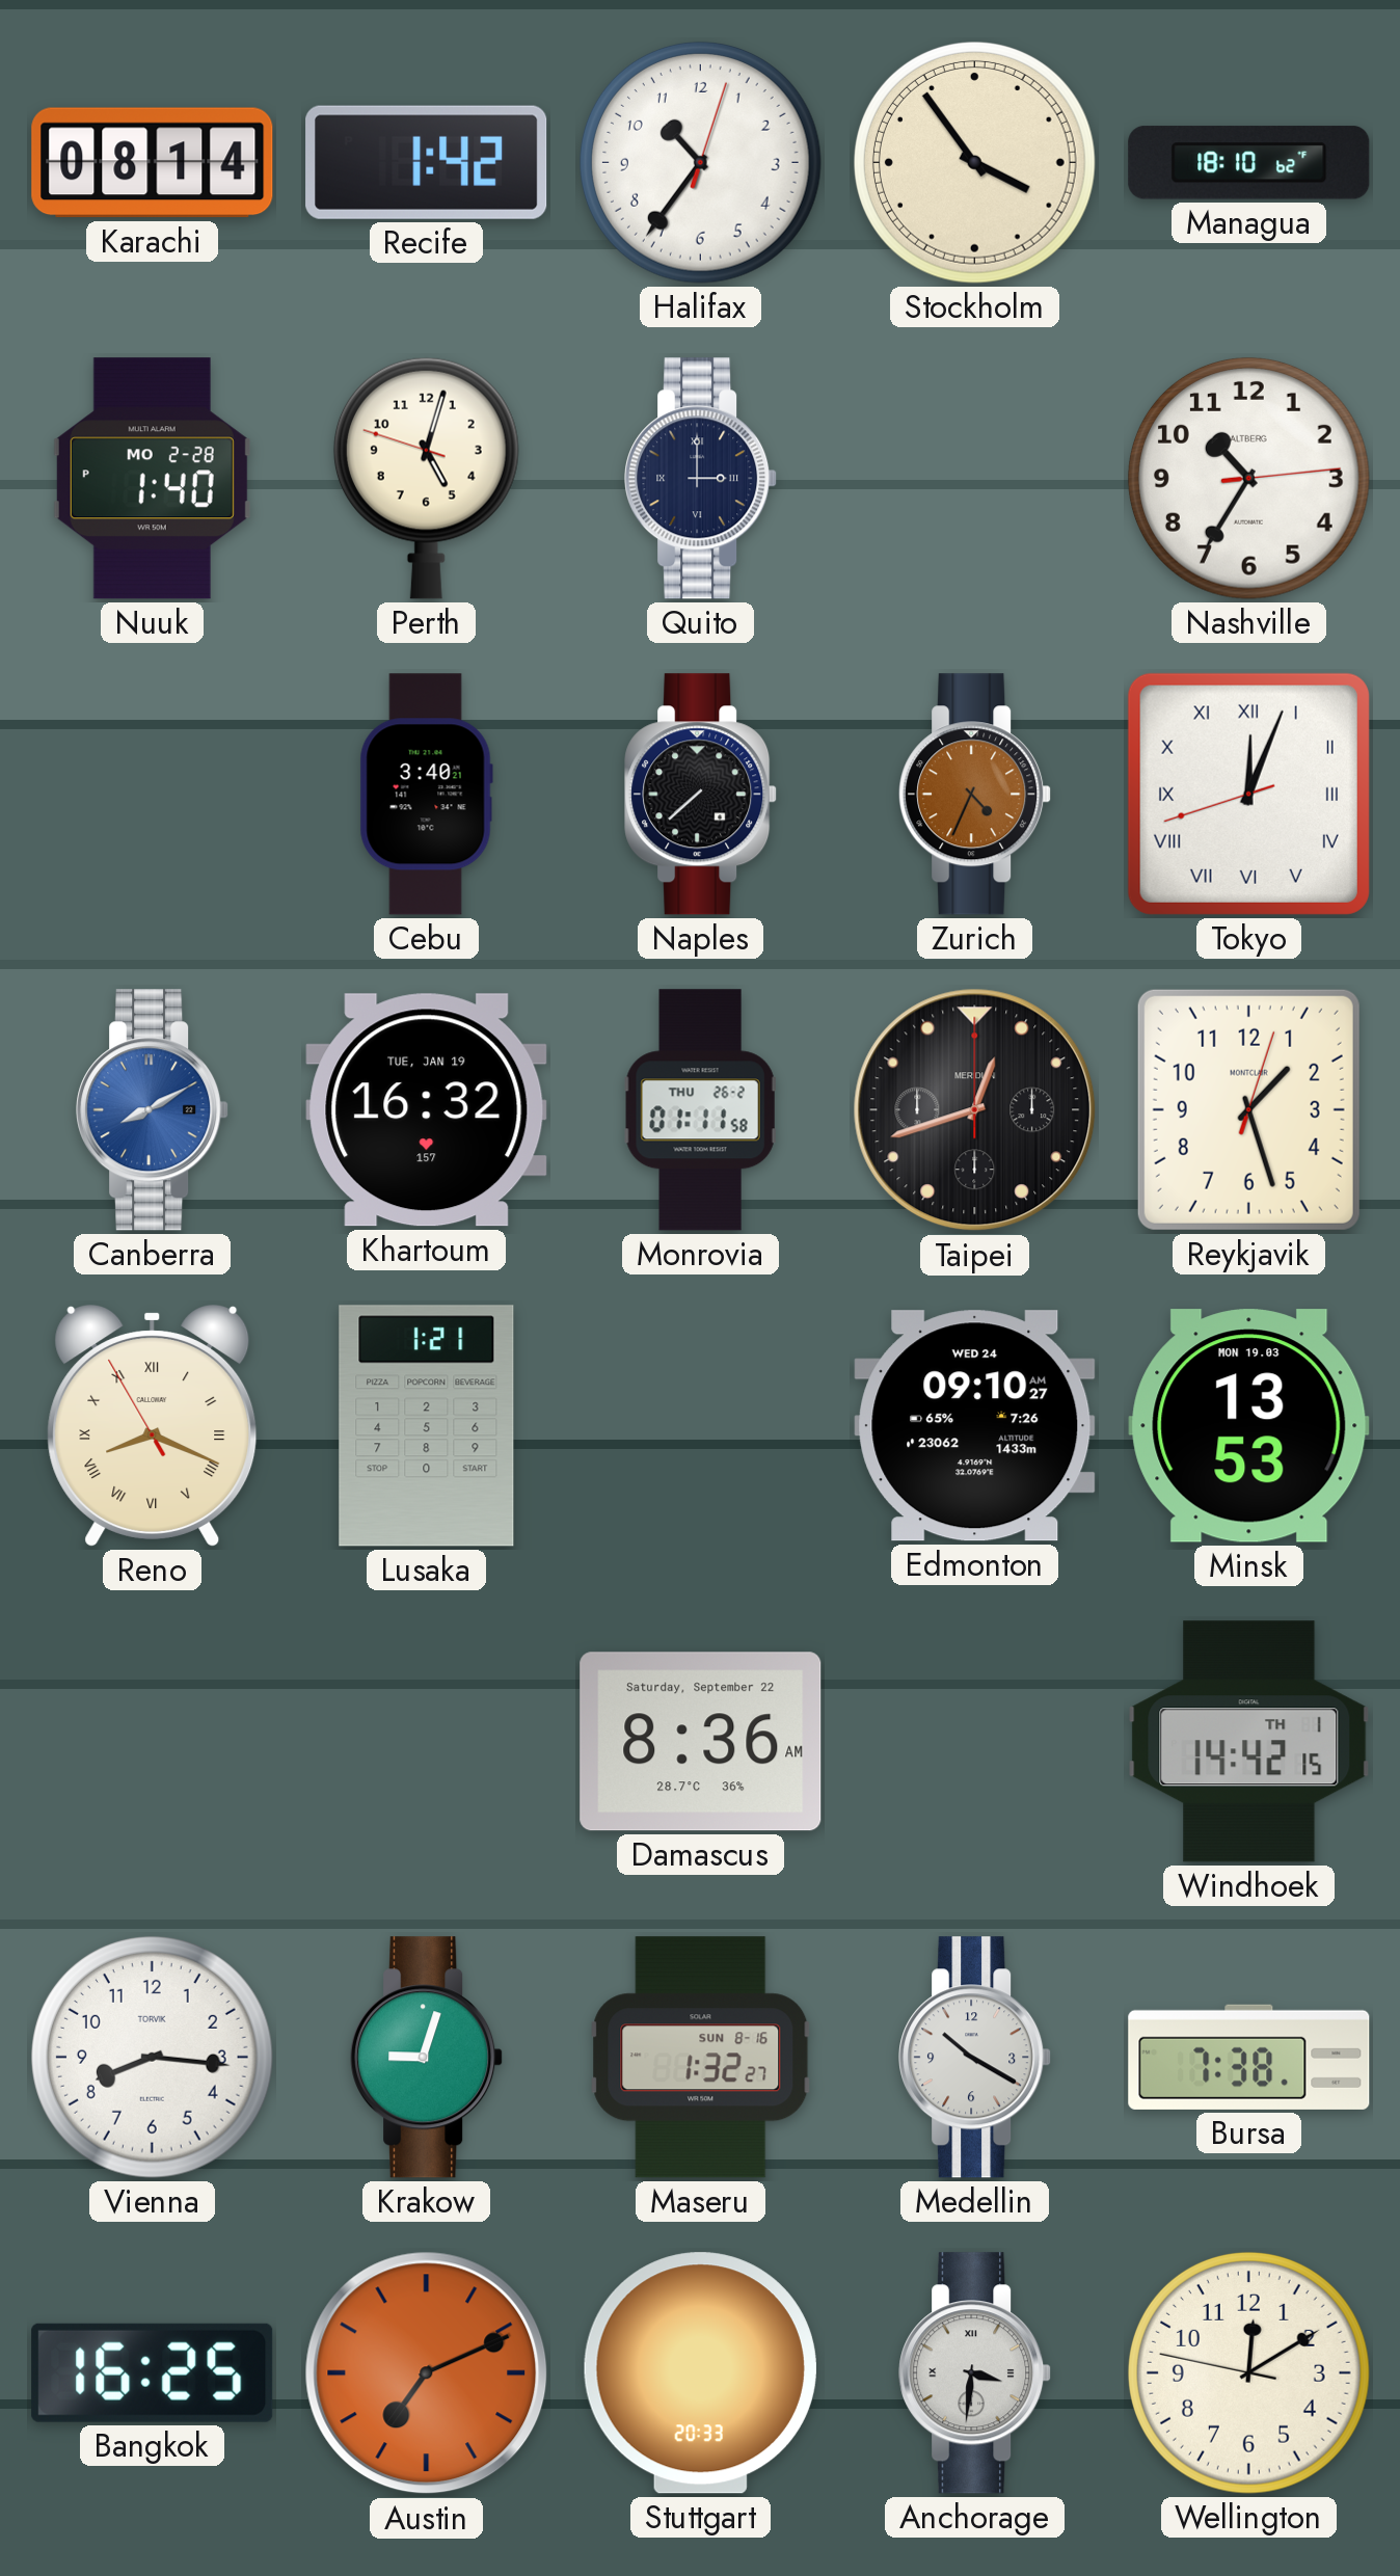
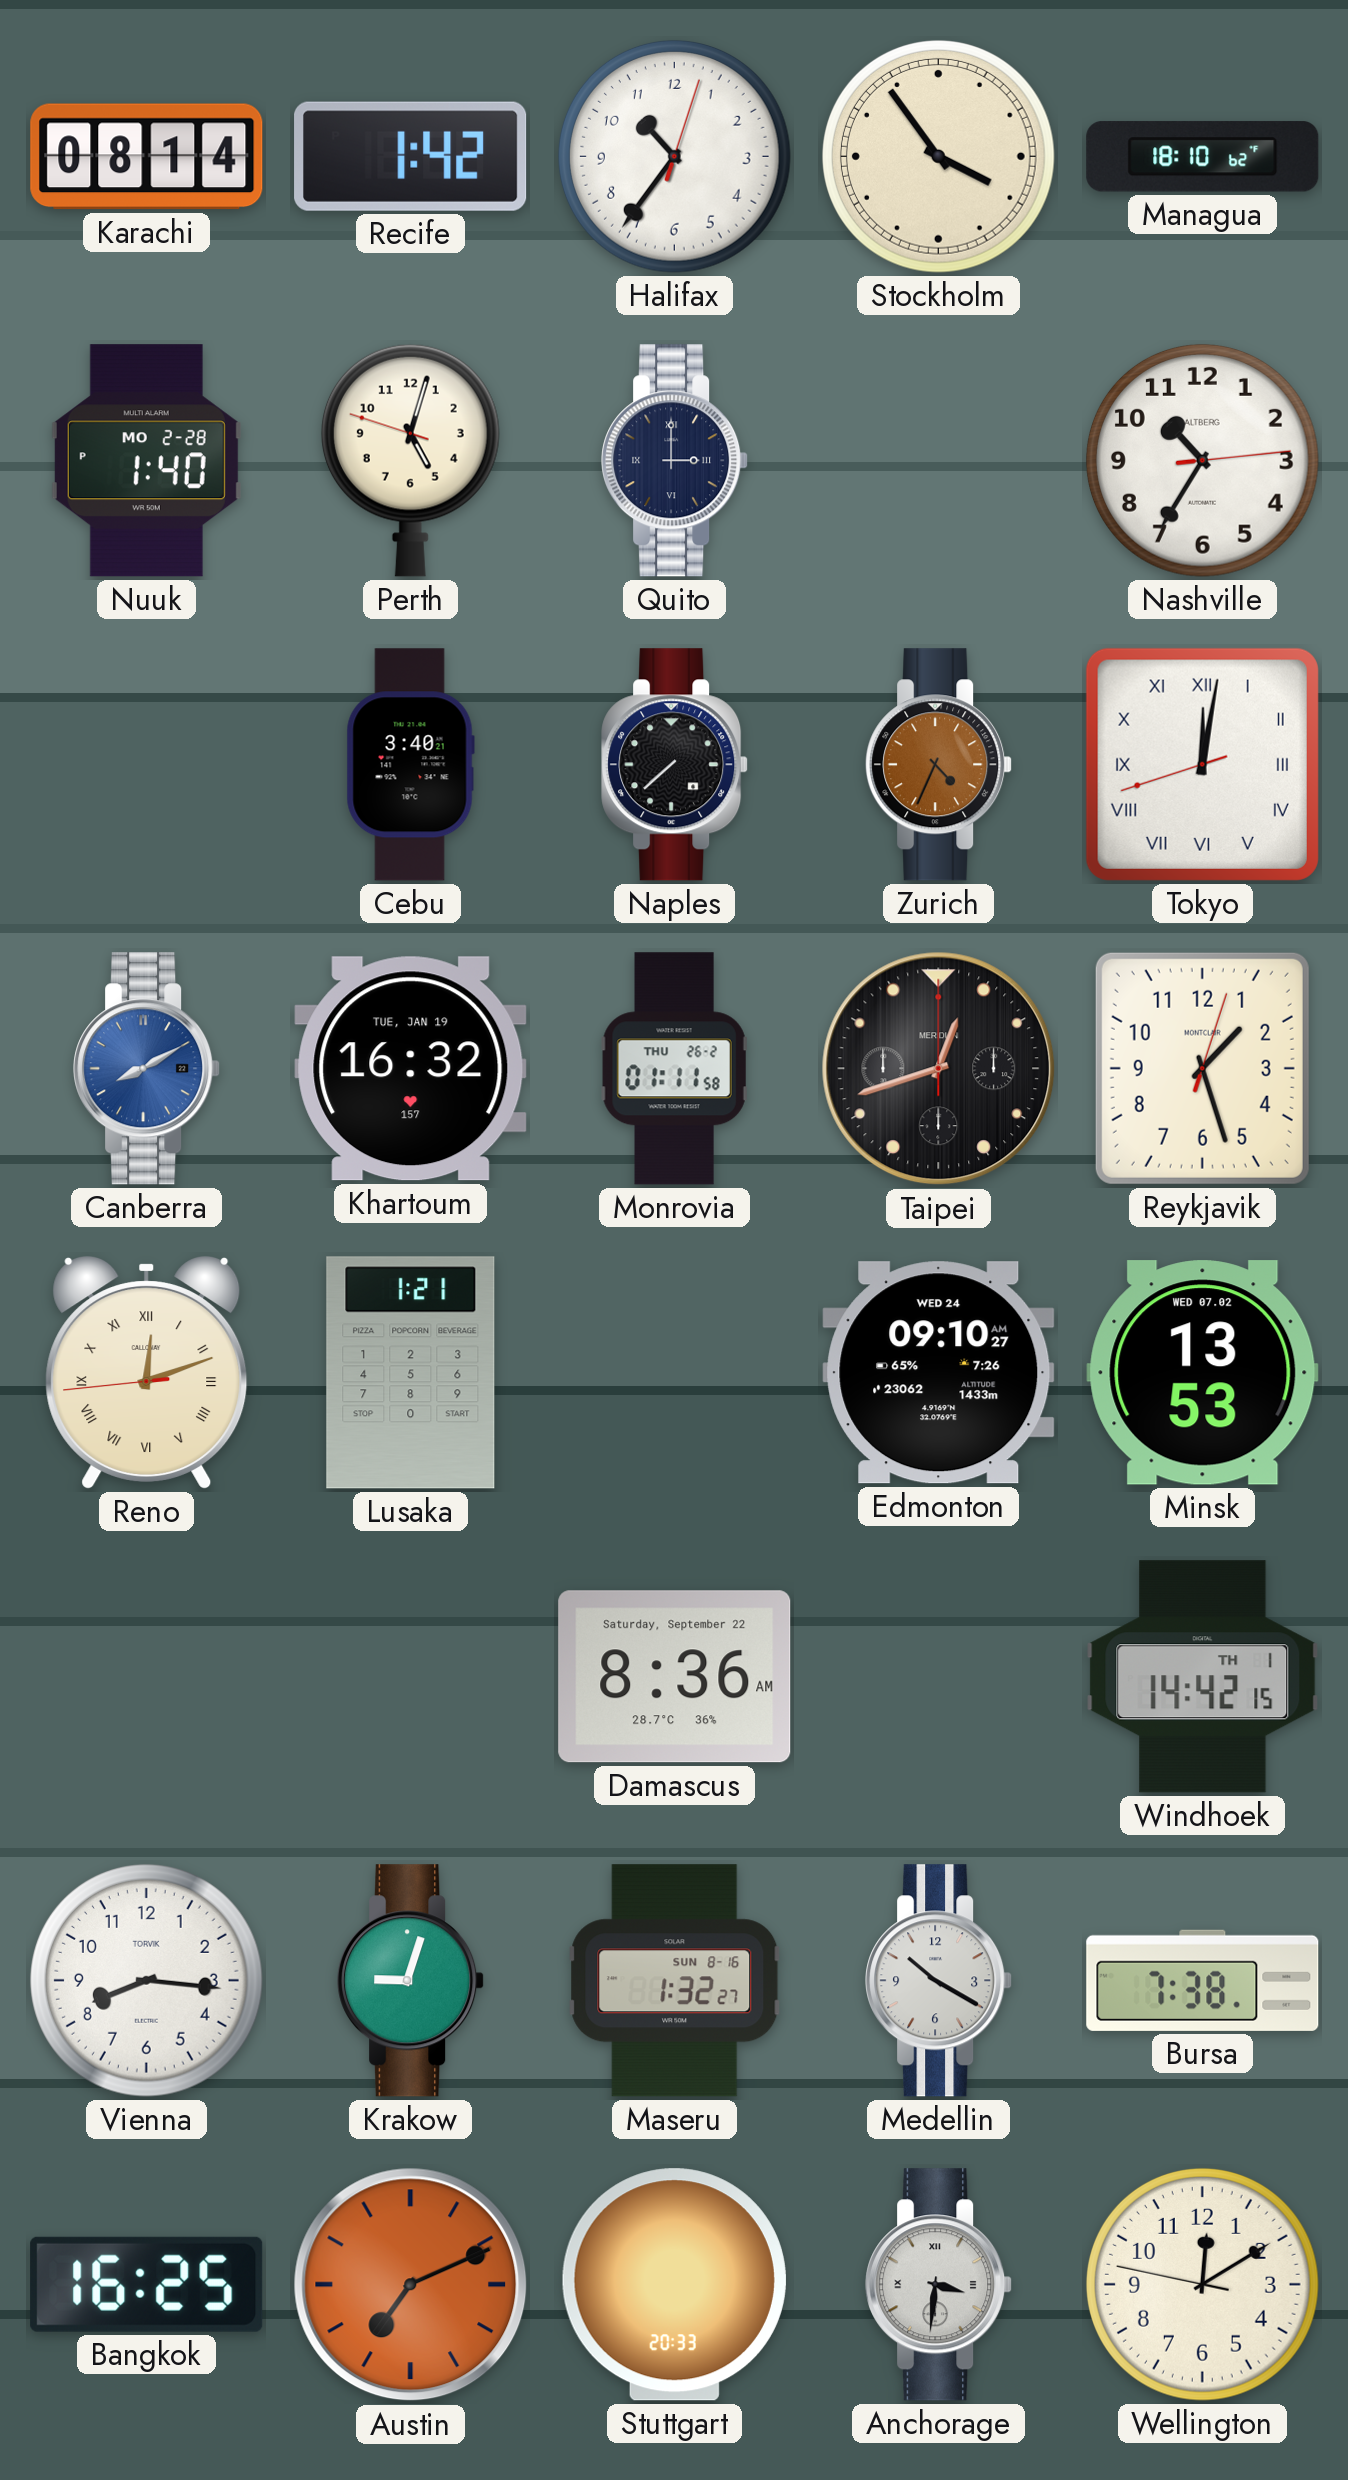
Tokyo: 12:03 -> 12:01 (1202, 764)
Reno: 8:18 -> 12:11 (147, 1373)
Minsk date: MON 19.03 -> WED 07.02 (1203, 1373)
